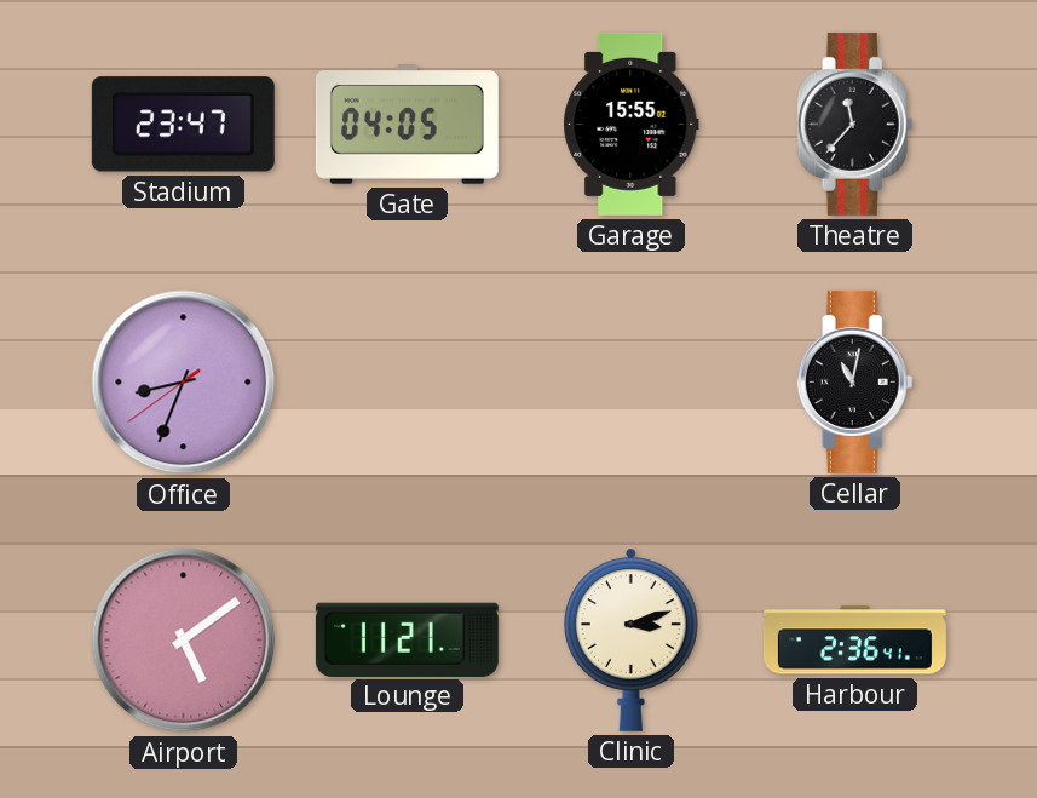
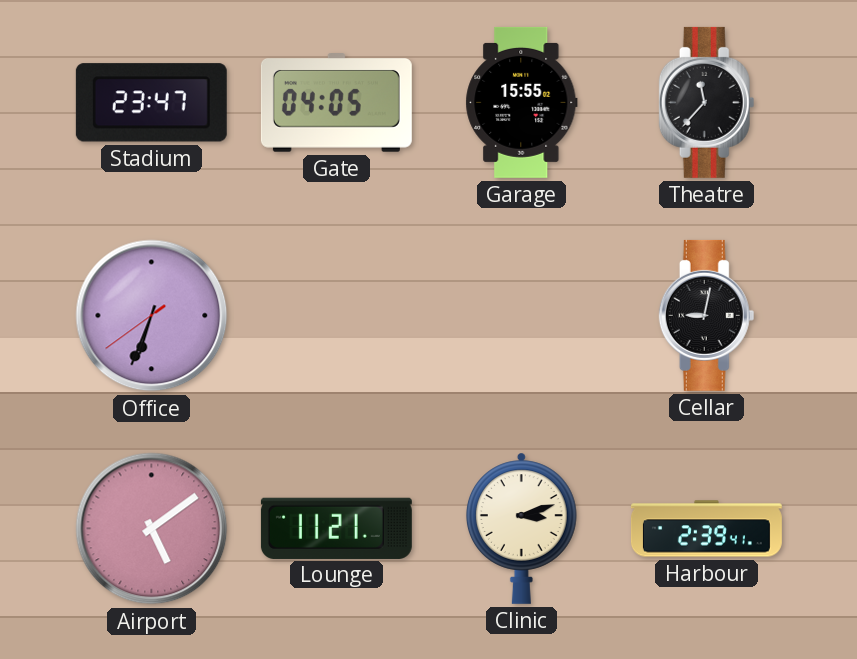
Office: 8:33 -> 6:33 (152, 316)
Cellar: 11:02 -> 9:02 (707, 315)
Harbour: 2:36 -> 2:39 (706, 529)
